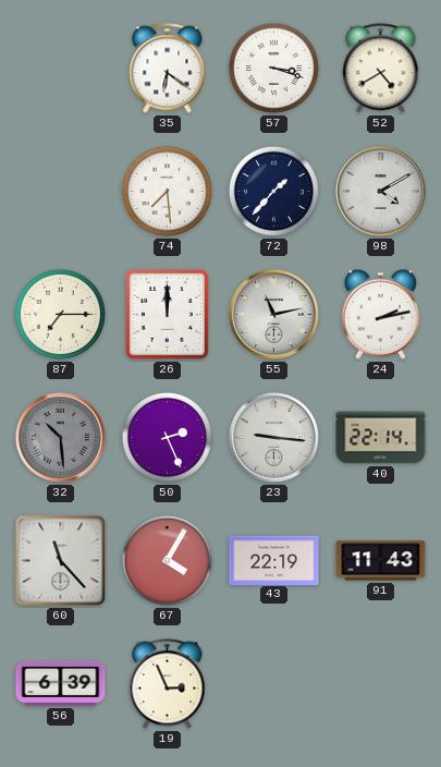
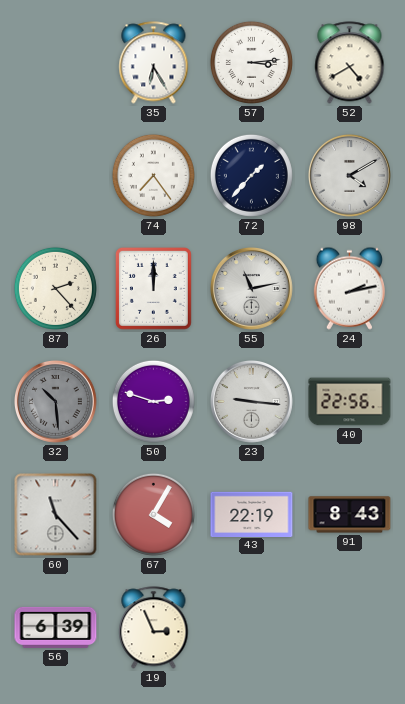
35: 6:21 -> 6:25 (154, 63)
57: 3:18 -> 3:14 (251, 62)
74: 7:29 -> 7:24 (153, 175)
87: 7:15 -> 2:23 (55, 288)
50: 2:26 -> 2:48 (153, 401)
40: 22:14 -> 22:56 (350, 402)
91: 11:43 -> 8:43 (350, 515)
